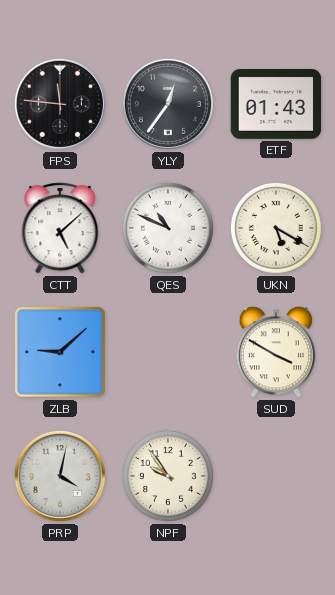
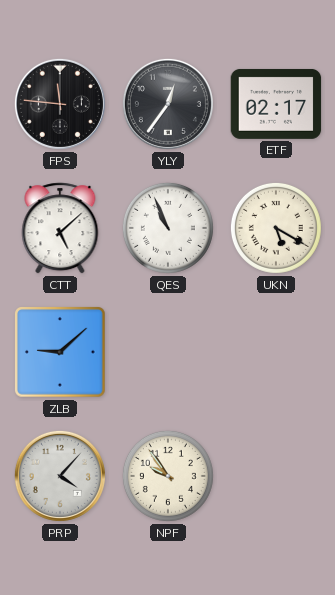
ETF: 01:43 -> 02:17 (276, 104)
QES: 10:49 -> 10:56 (168, 228)
SUD: 3:50 -> none (276, 352)
PRP: 4:02 -> 4:07 (60, 476)
